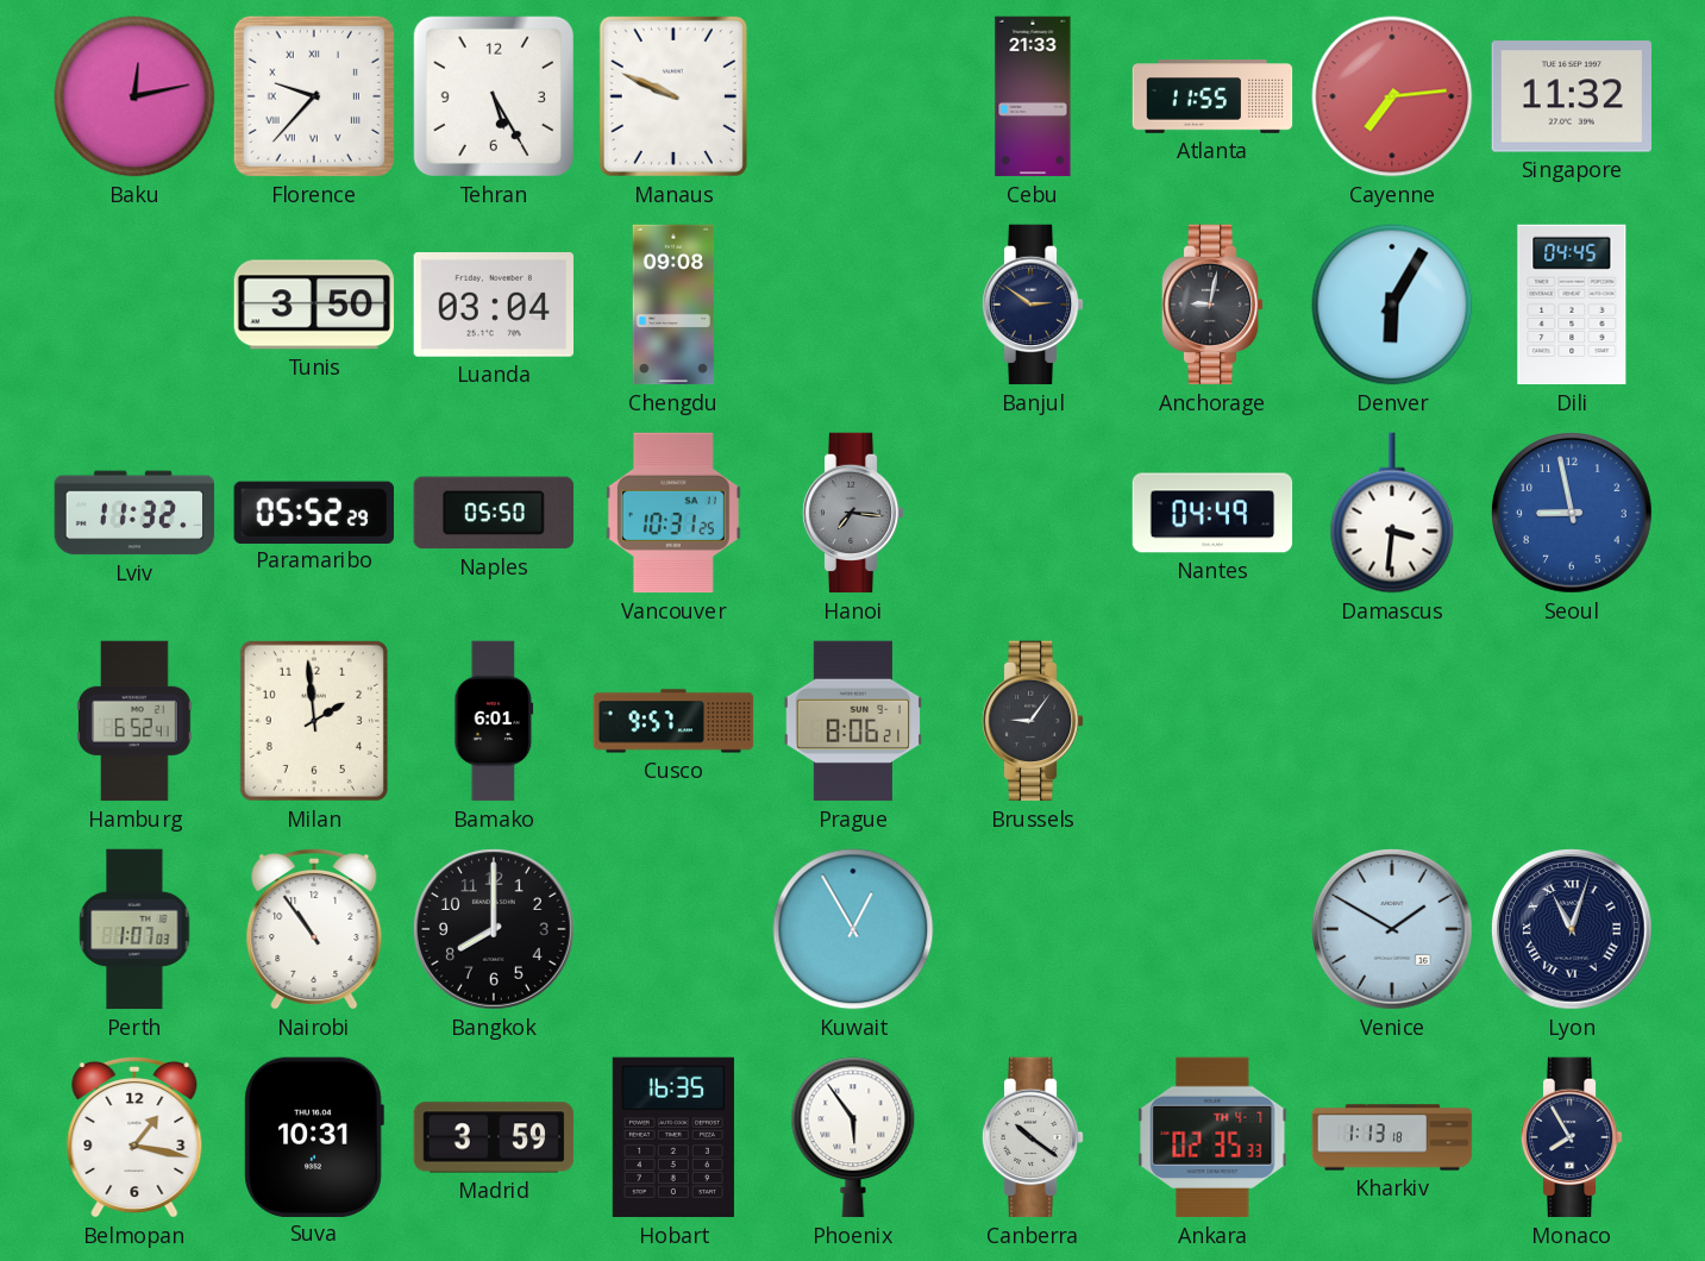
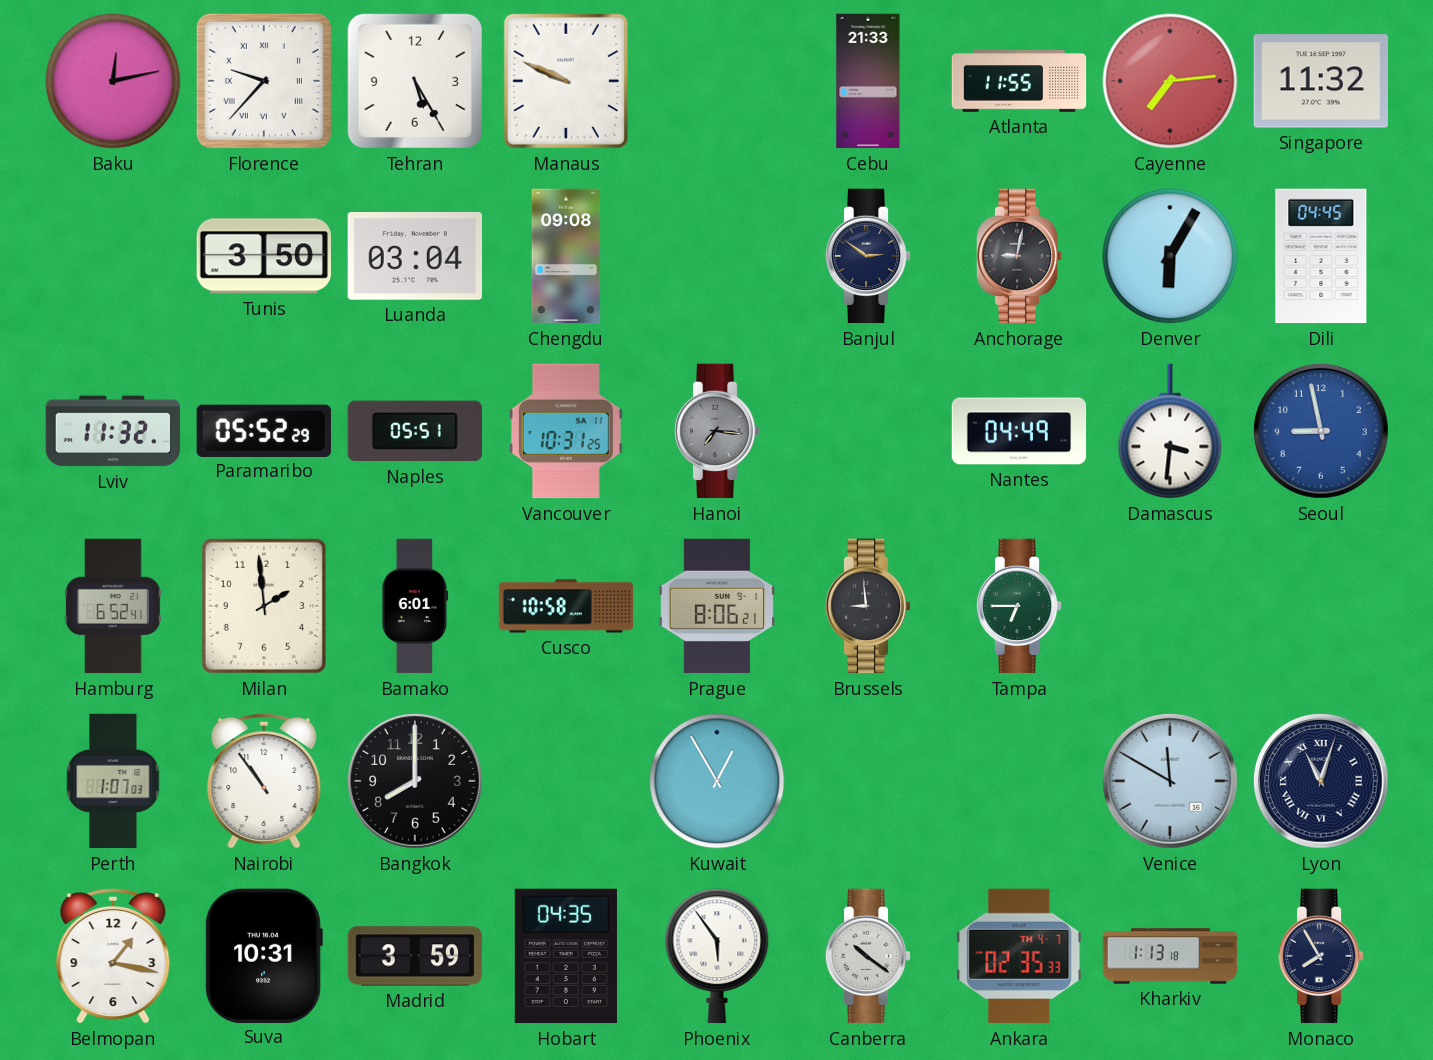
Naples: 05:50 -> 05:51 (415, 431)
Cusco: 9:57 -> 10:58 (566, 606)
Brussels: 9:06 -> 8:59 (868, 606)
Tampa: none -> 6:45 (1019, 606)
Venice: 1:50 -> 11:50 (1171, 782)
Hobart: 16:35 -> 04:35 (566, 956)
